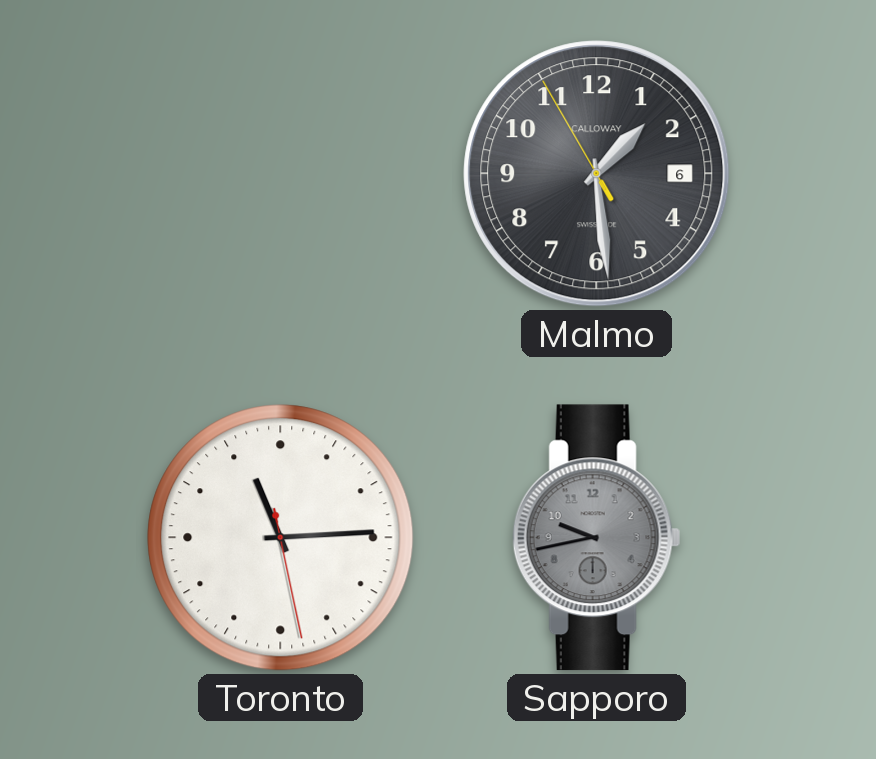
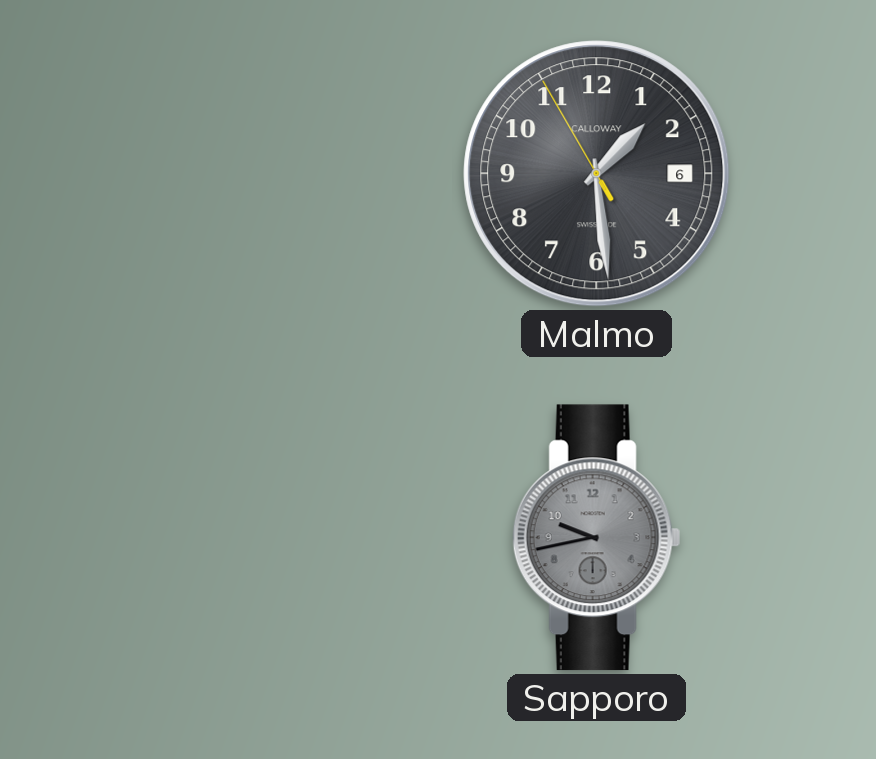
Toronto: 11:14 -> none (281, 538)
